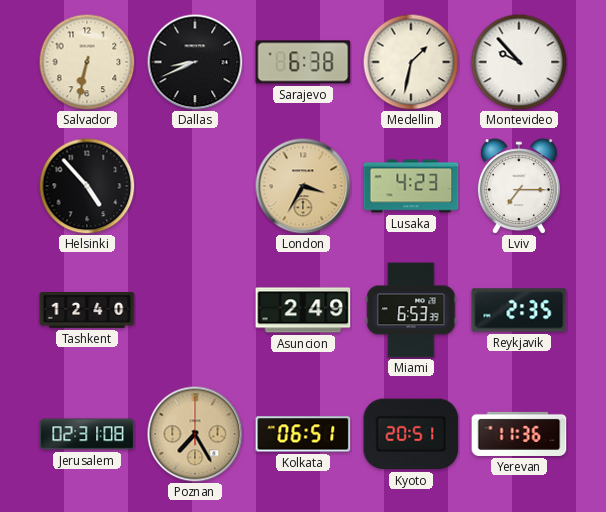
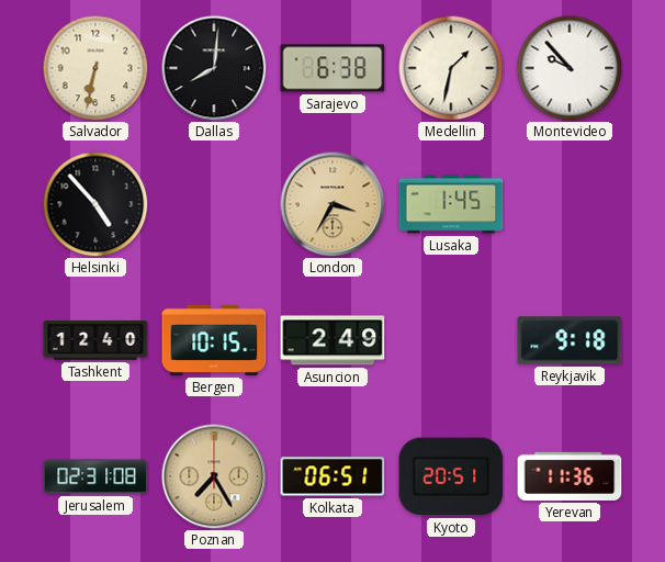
Dallas: 8:41 -> 8:01 (214, 68)
Lusaka: 4:23 -> 1:45 (451, 204)
Lviv: 7:15 -> none (519, 186)
Bergen: none -> 10:15 (214, 340)
Miami: 6:53 -> none (411, 310)
Reykjavik: 2:35 -> 9:18 (570, 340)
